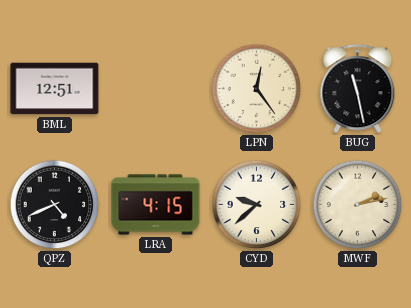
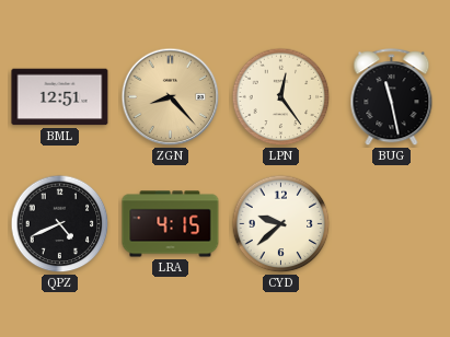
ZGN: none -> 8:23 (171, 97)
MWF: 2:13 -> none (358, 205)
